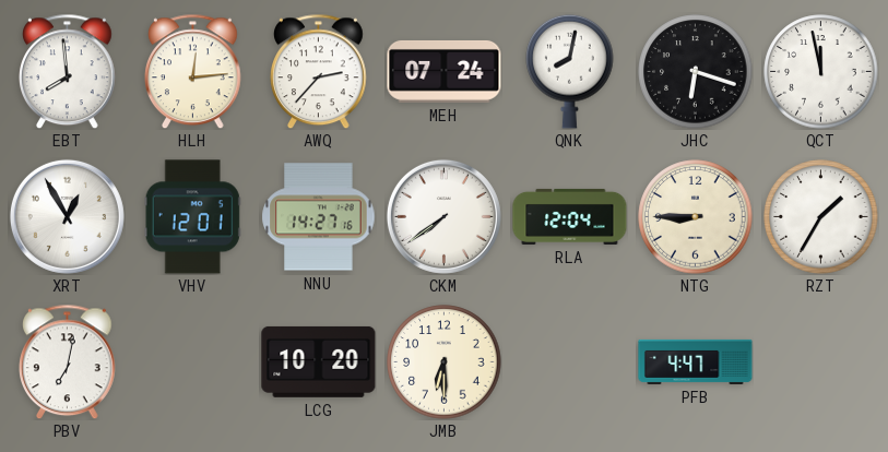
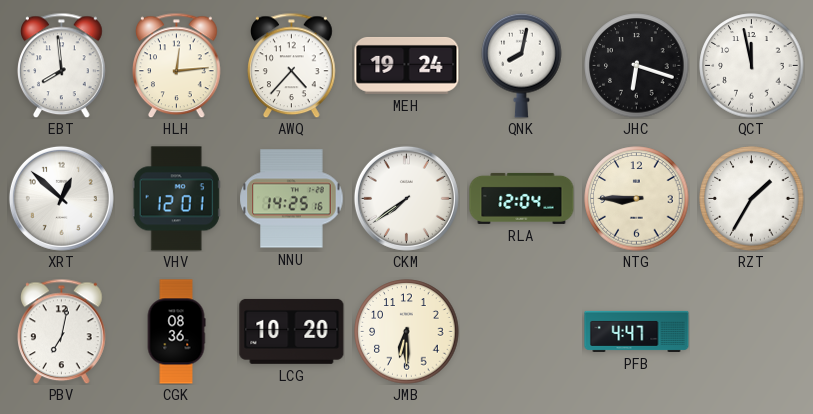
AWQ: 2:37 -> 4:37 (292, 65)
MEH: 07:24 -> 19:24 (407, 65)
XRT: 12:55 -> 12:52 (61, 198)
NNU: 14:27 -> 14:25 (292, 199)
CGK: none -> 08:36 (176, 332)
